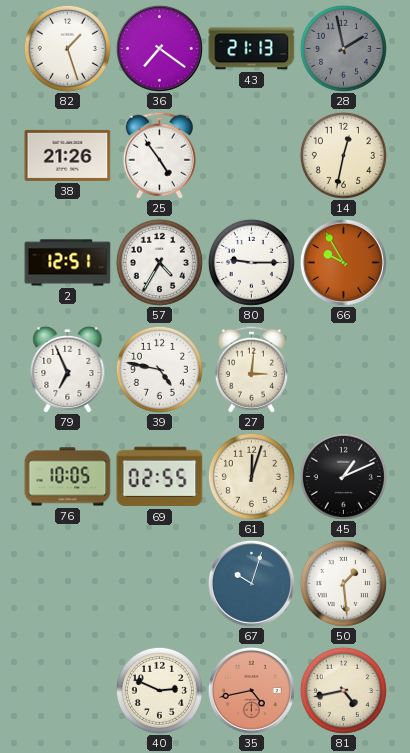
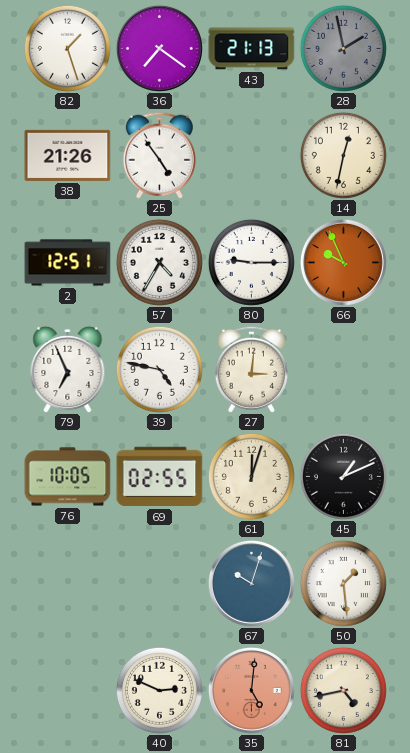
66: 9:55 -> 9:56 (343, 262)
35: 4:43 -> 5:01 (251, 690)
